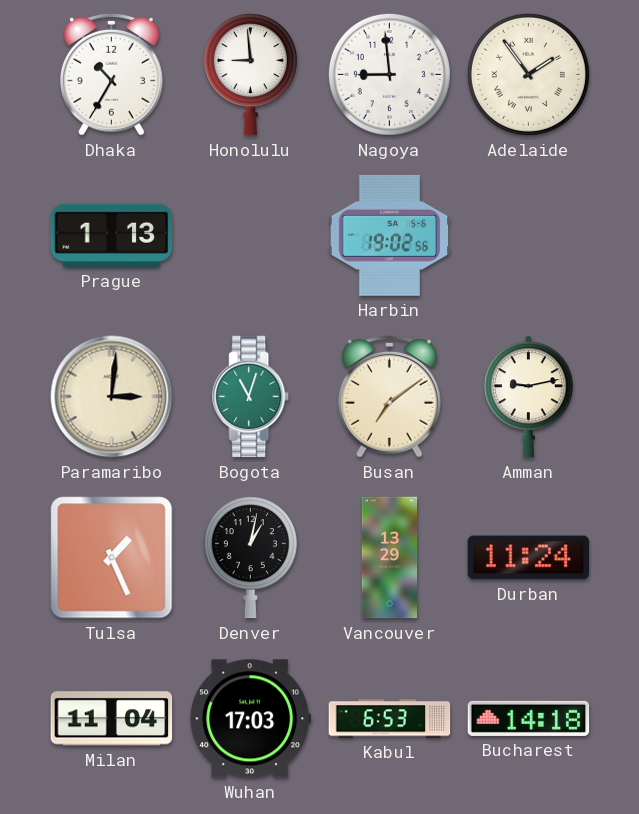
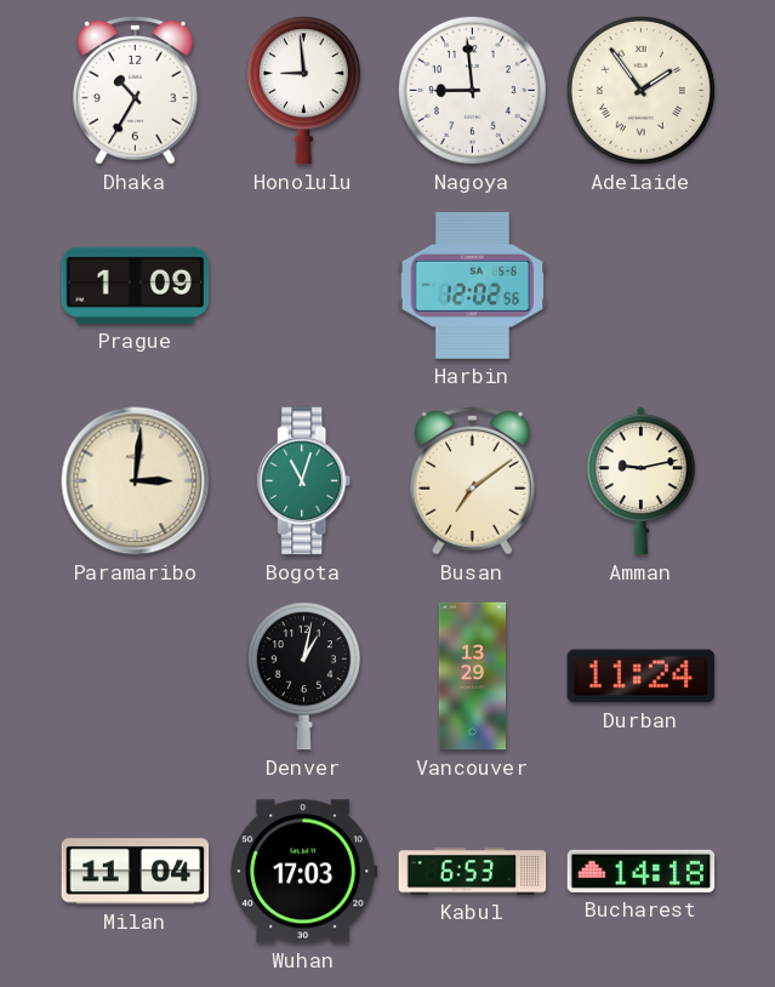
Prague: 1:13 -> 1:09 (136, 285)
Harbin: 19:02 -> 12:02 (473, 285)
Tulsa: 1:26 -> none (112, 558)
